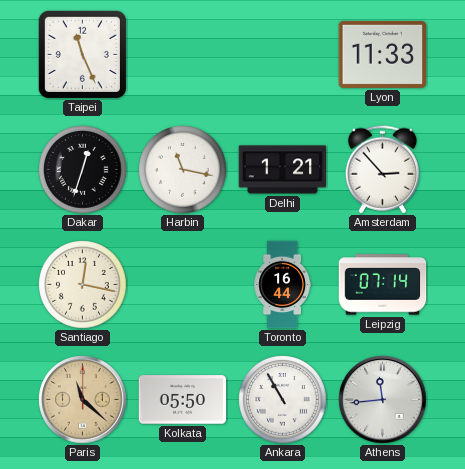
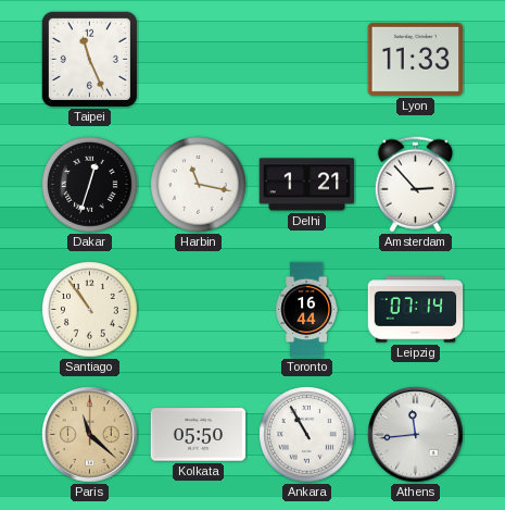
Santiago: 12:17 -> 10:54 (90, 310)
